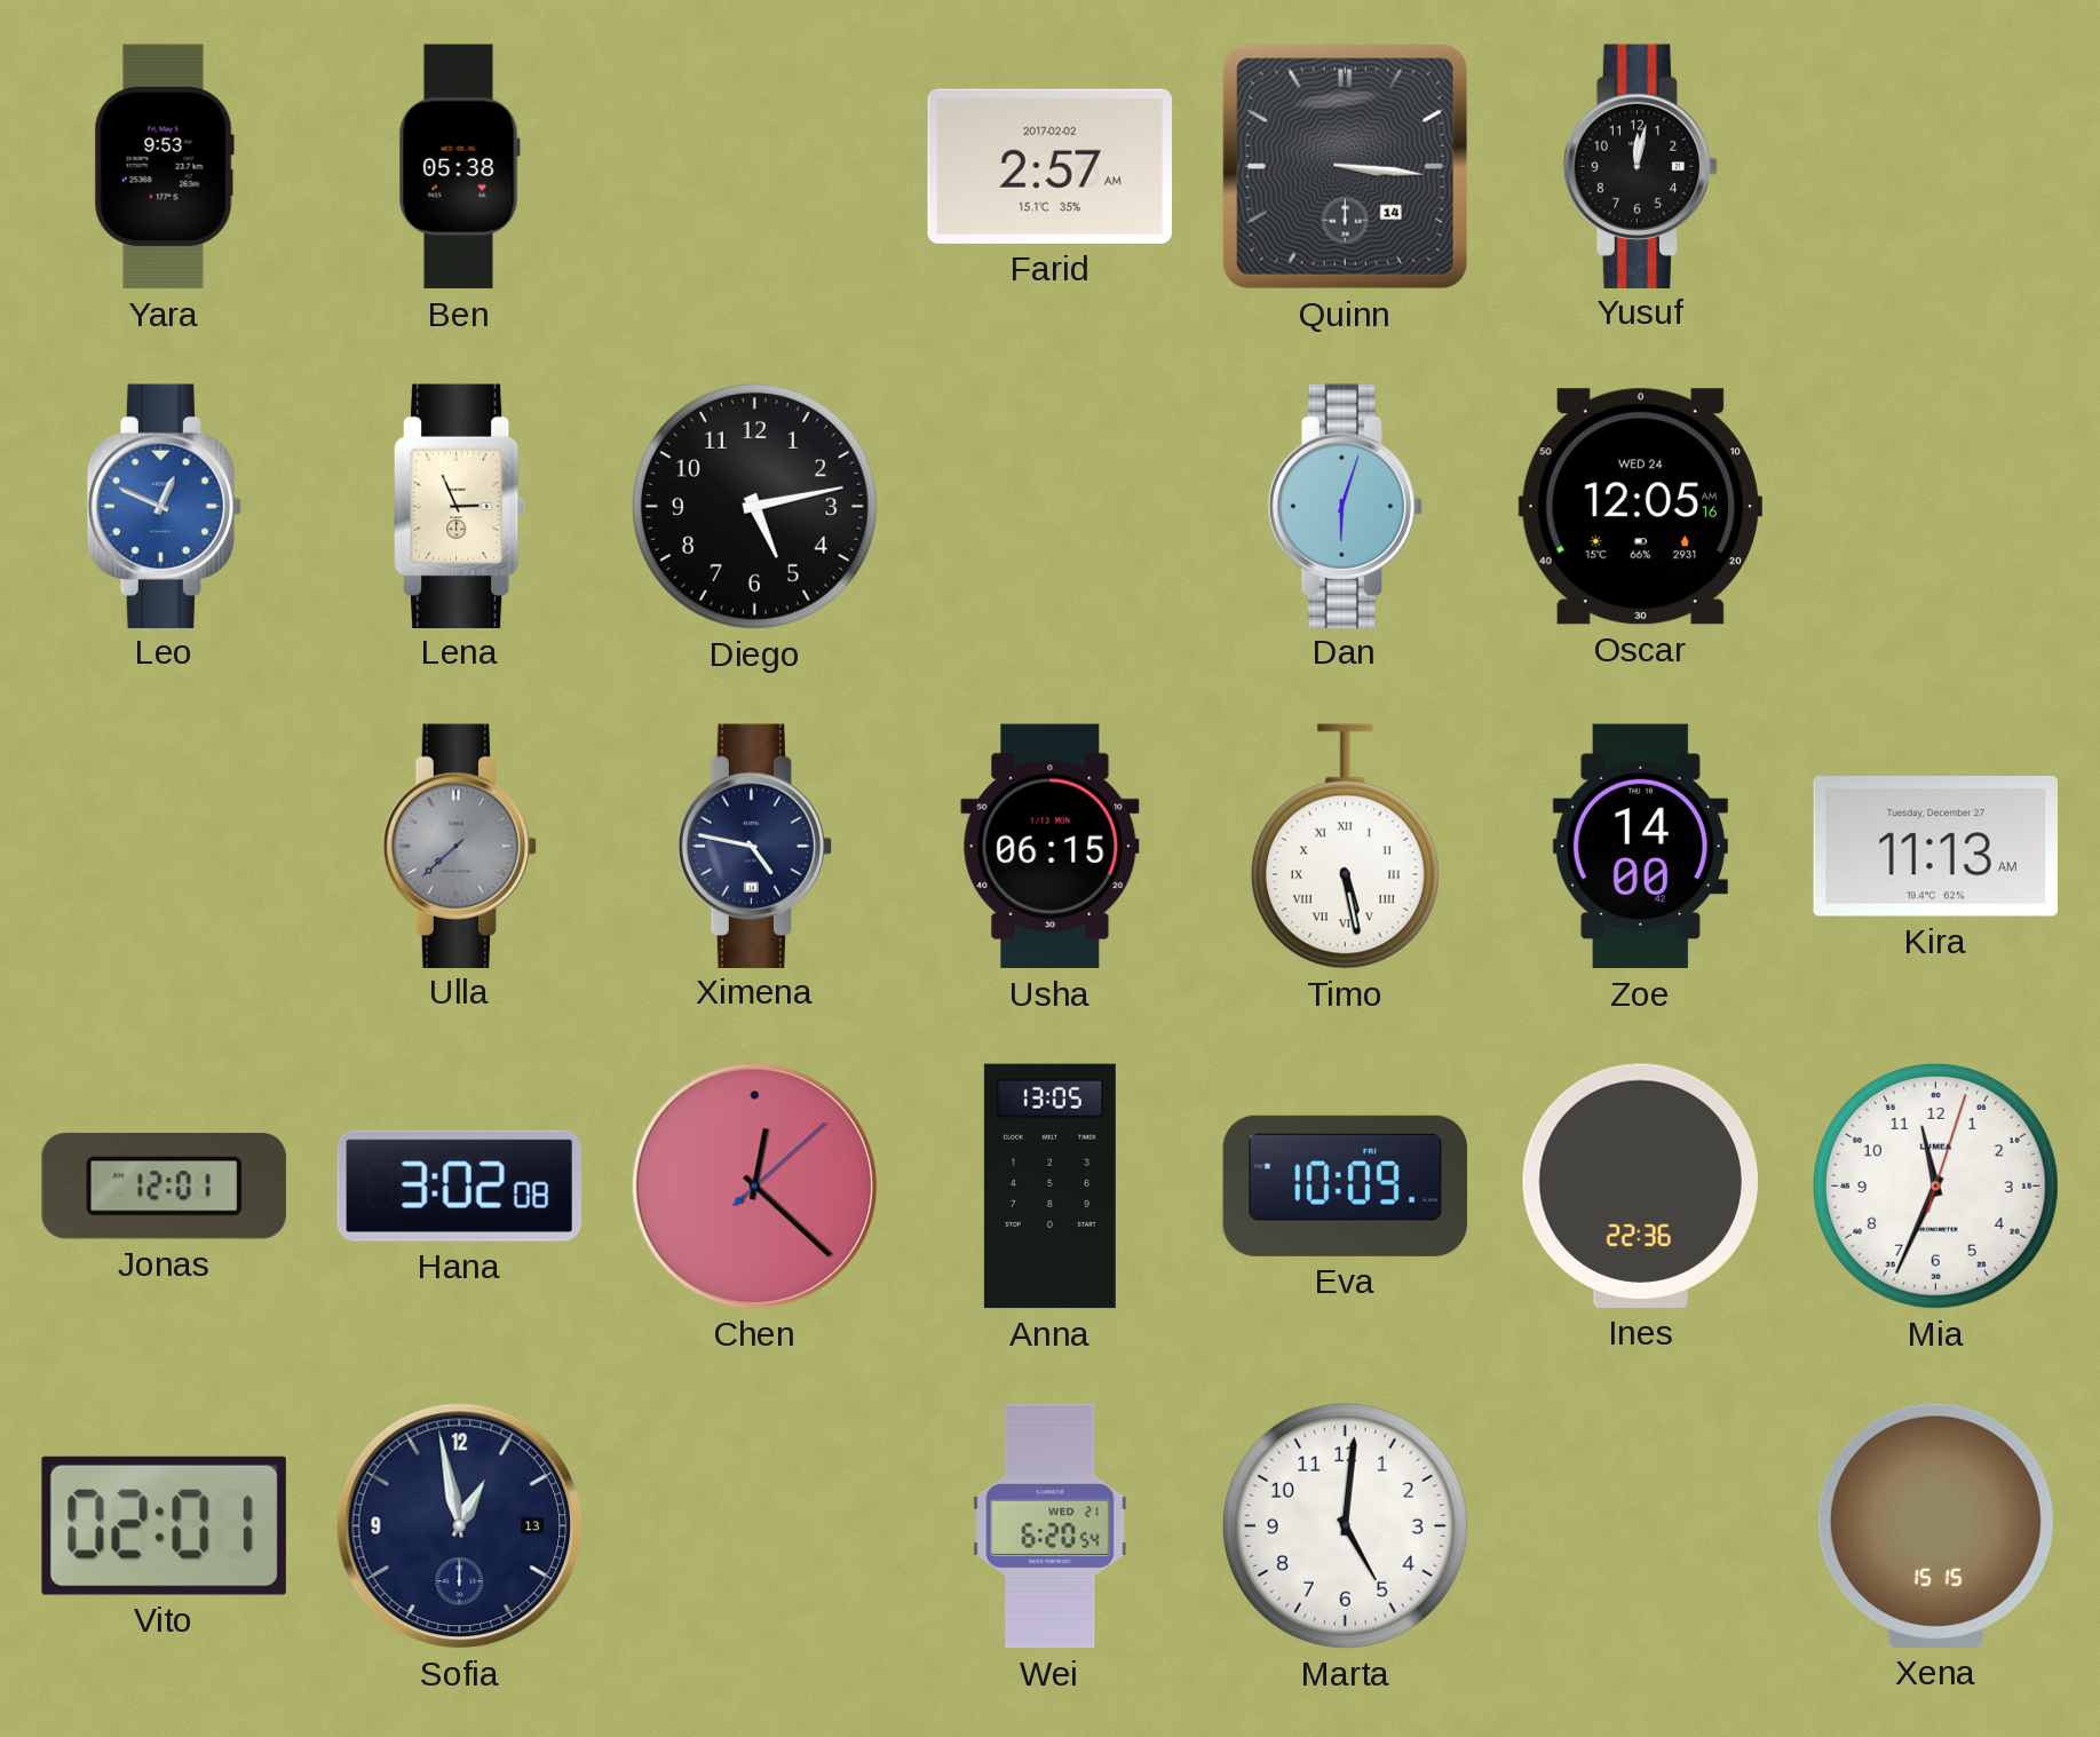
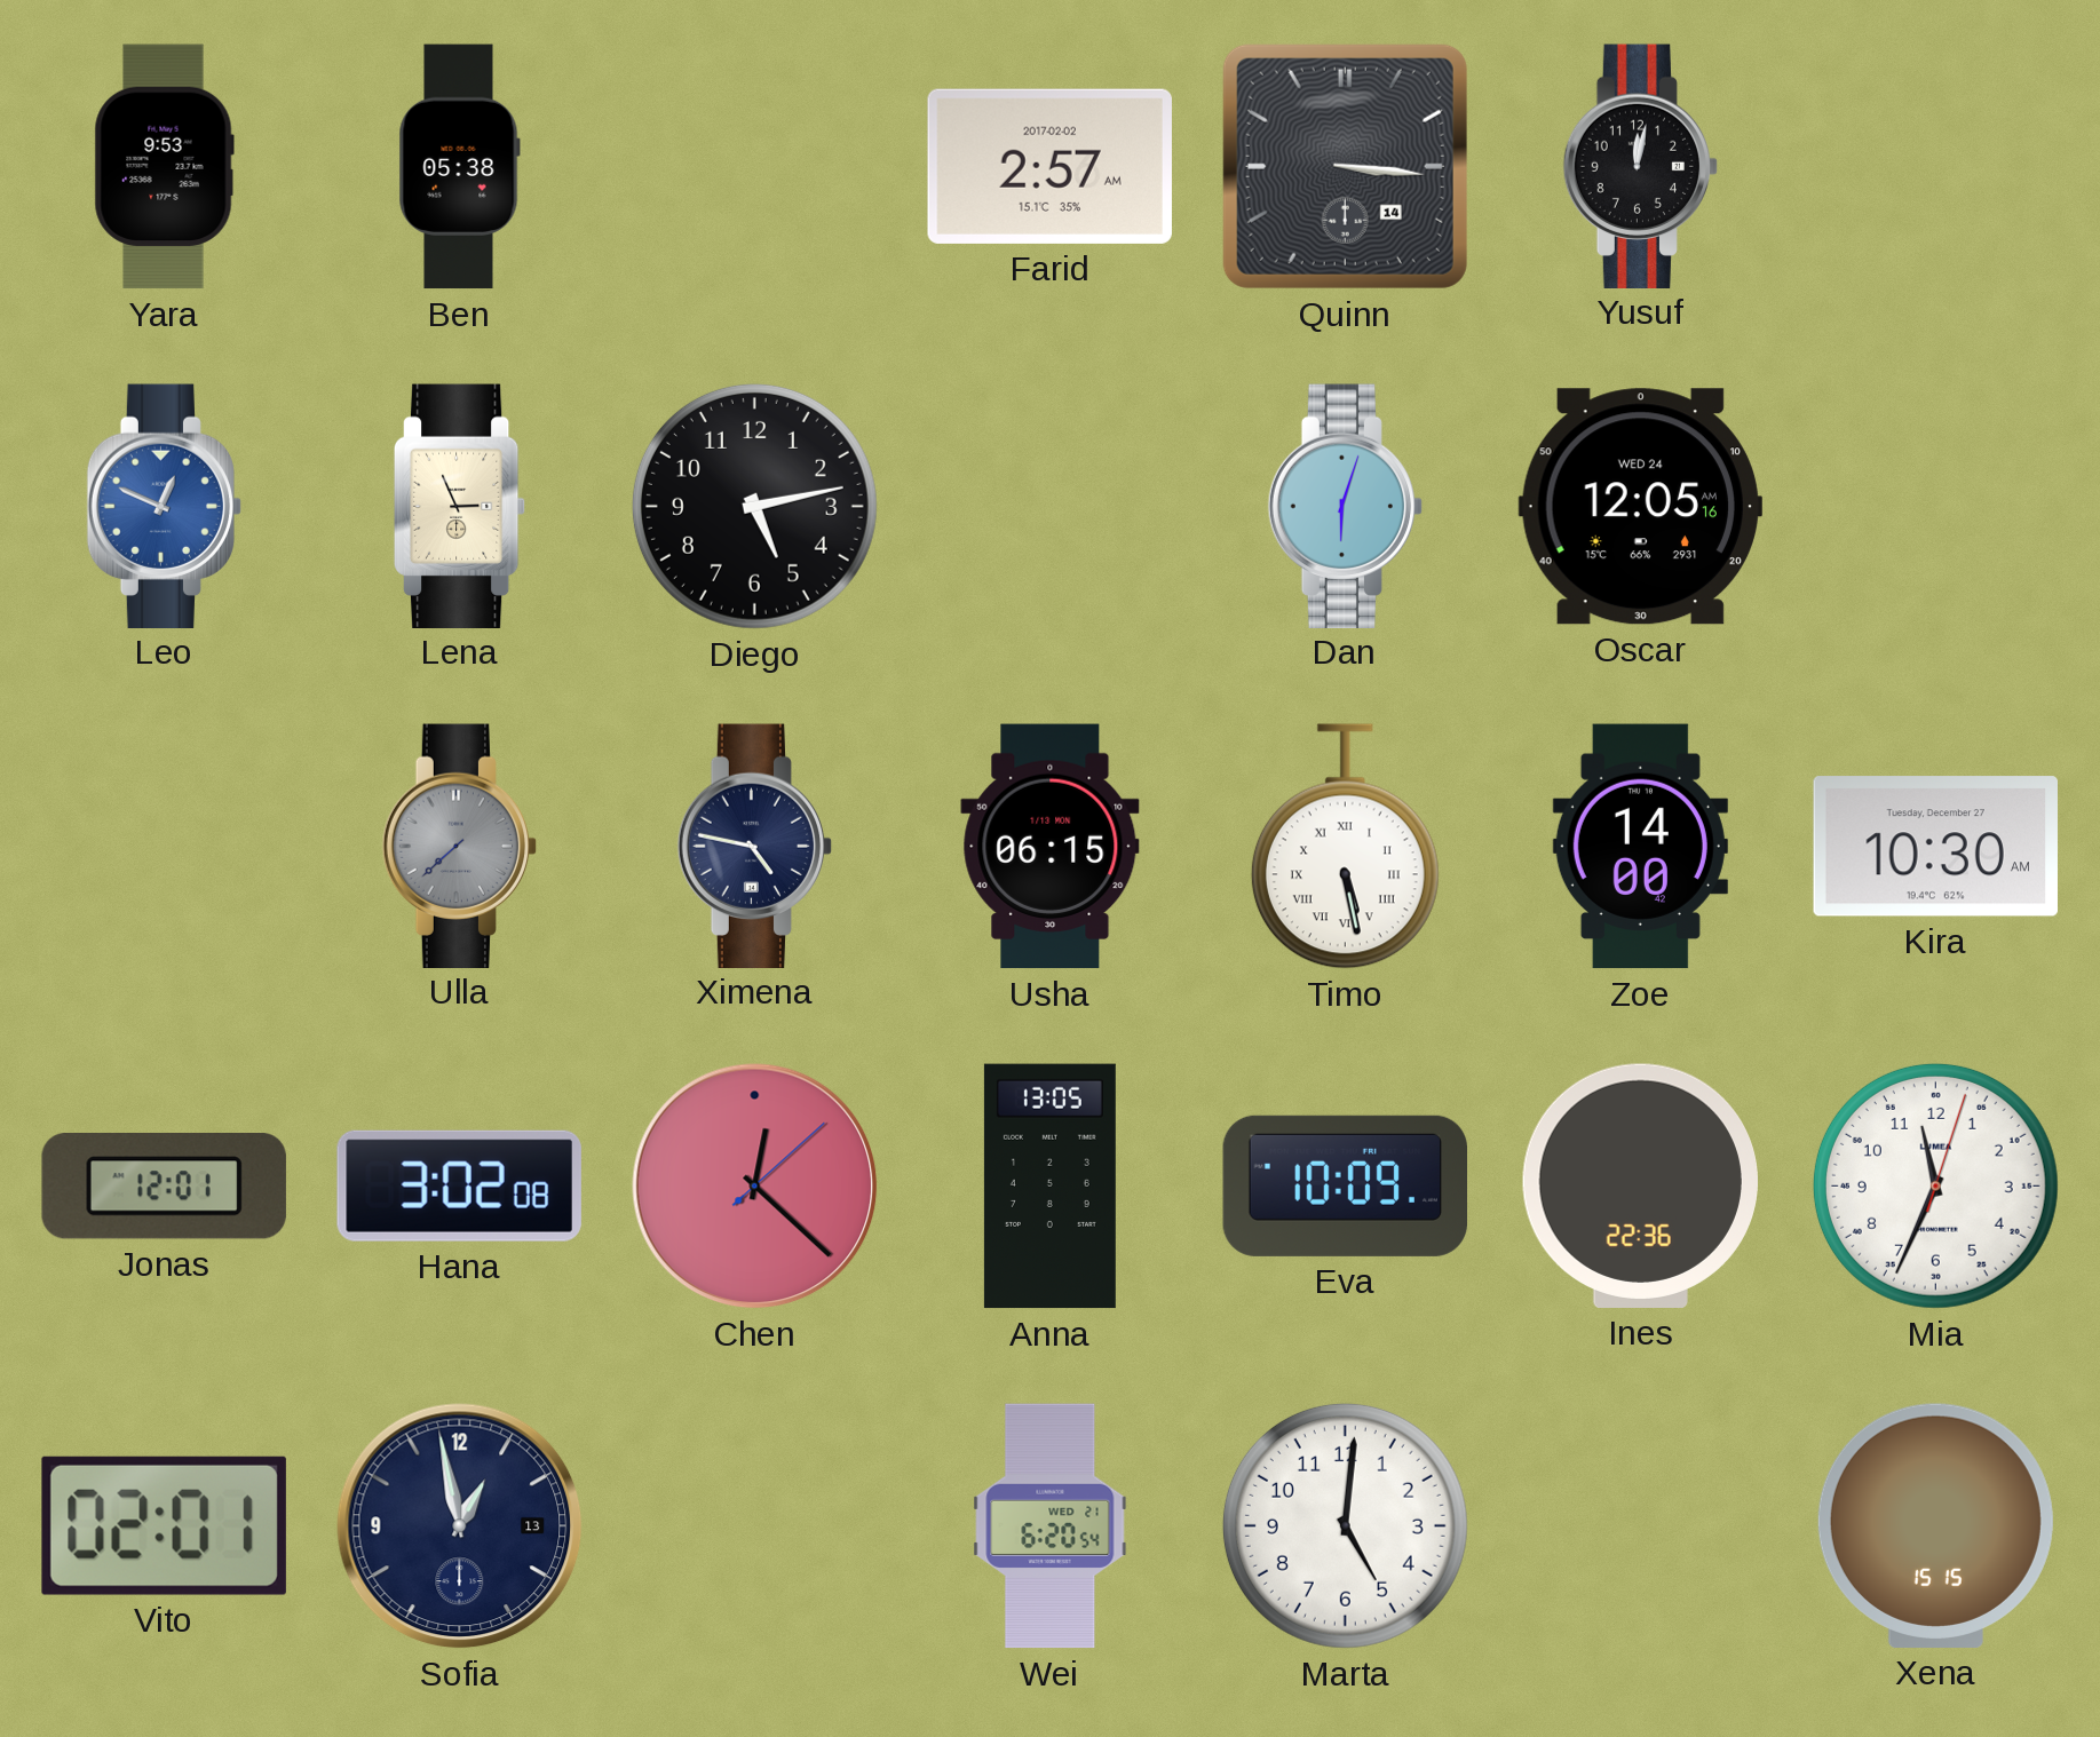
Kira: 11:13 -> 10:30 (1935, 847)
